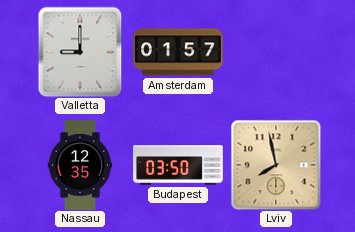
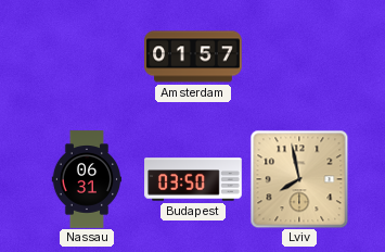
Valletta: 9:00 -> none (80, 52)
Nassau: 12:35 -> 06:31 (86, 179)
